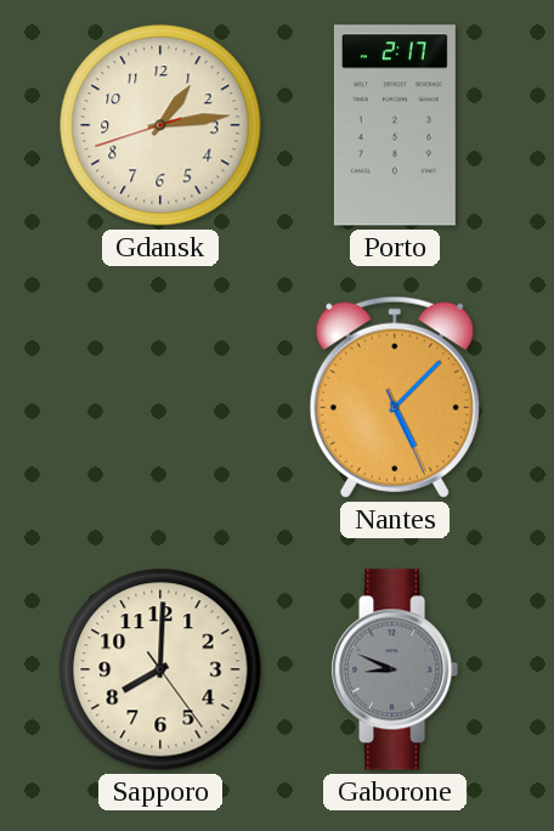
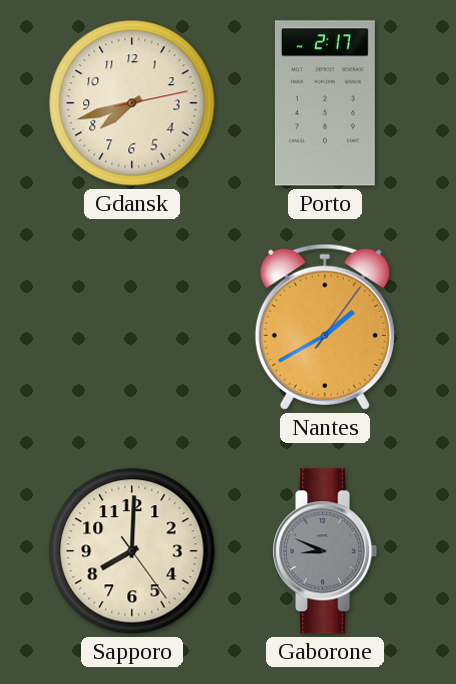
Gdansk: 1:13 -> 7:42 (132, 103)
Nantes: 5:07 -> 1:40 (325, 327)
